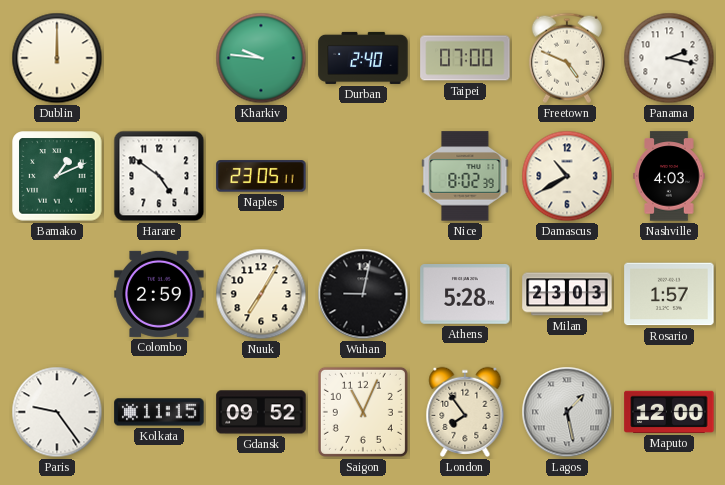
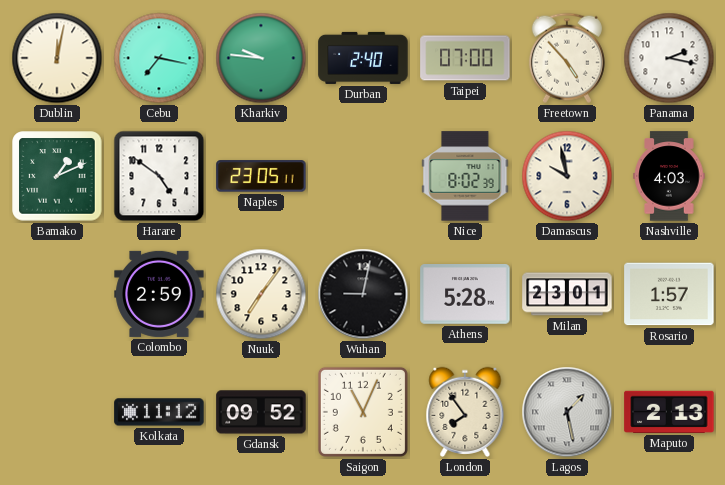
Dublin: 12:00 -> 12:02 (57, 58)
Cebu: none -> 7:17 (159, 58)
Freetown: 4:49 -> 4:53 (567, 58)
Damascus: 10:40 -> 9:58 (567, 176)
Nuuk: 7:05 -> 7:06 (261, 294)
Milan: 23:03 -> 23:01 (567, 294)
Paris: 9:24 -> none (57, 412)
Kolkata: 11:15 -> 11:12 (159, 412)
Maputo: 12:00 -> 2:13 (669, 412)
